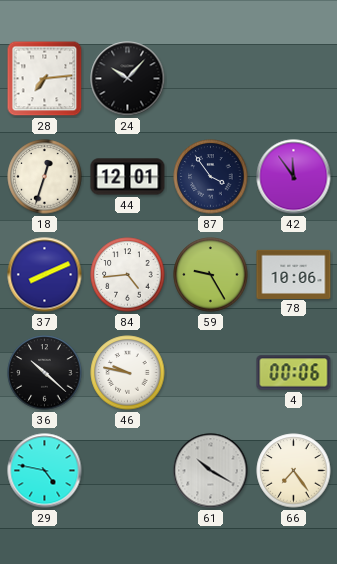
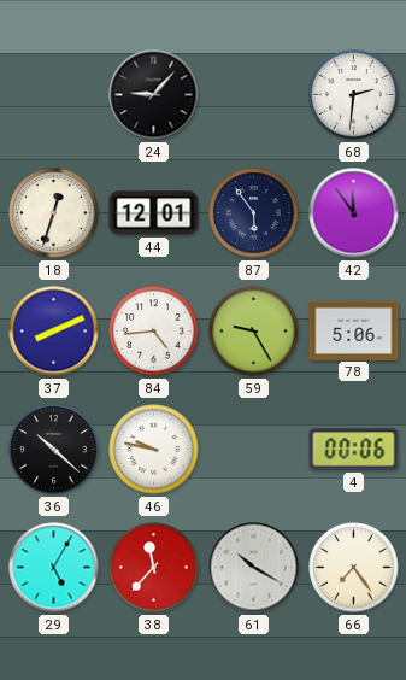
28: 7:14 -> none (45, 79)
24: 10:07 -> 9:07 (154, 95)
68: none -> 2:31 (354, 95)
87: 3:54 -> 5:54 (254, 213)
78: 10:06 -> 5:06 (354, 330)
29: 4:47 -> 5:05 (54, 568)
38: none -> 11:37 (154, 568)
